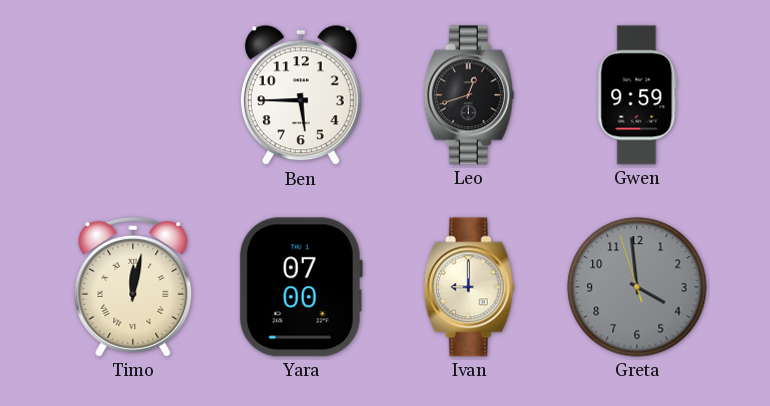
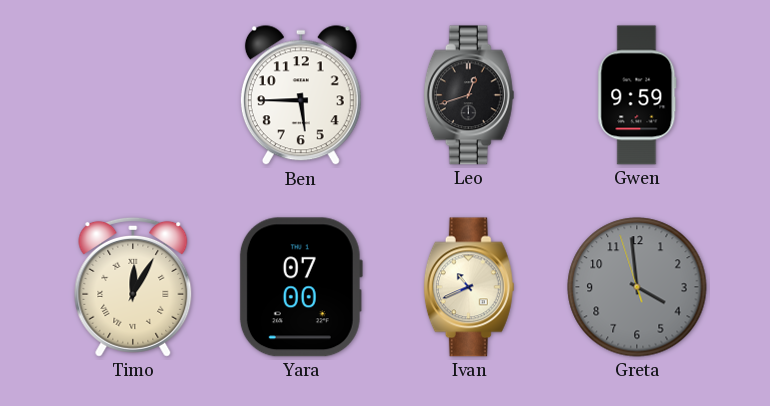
Timo: 12:02 -> 12:05 (133, 287)
Ivan: 9:00 -> 10:41 (469, 287)
